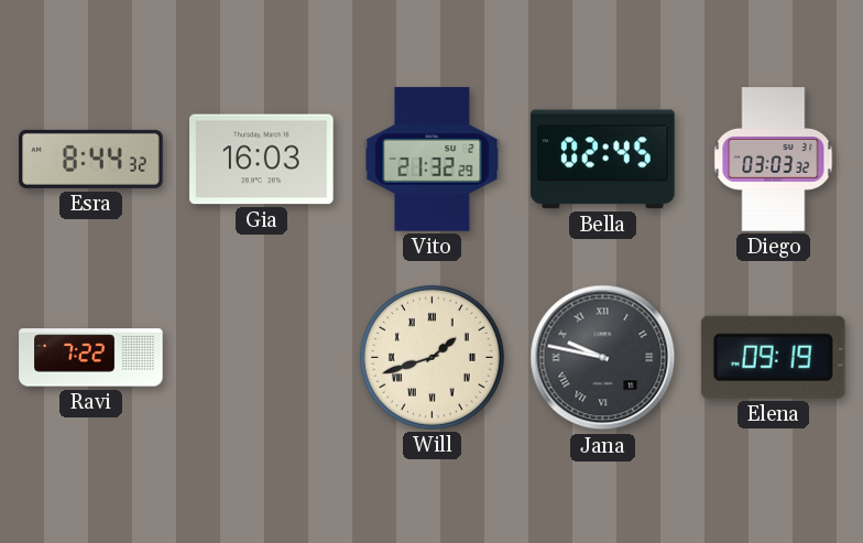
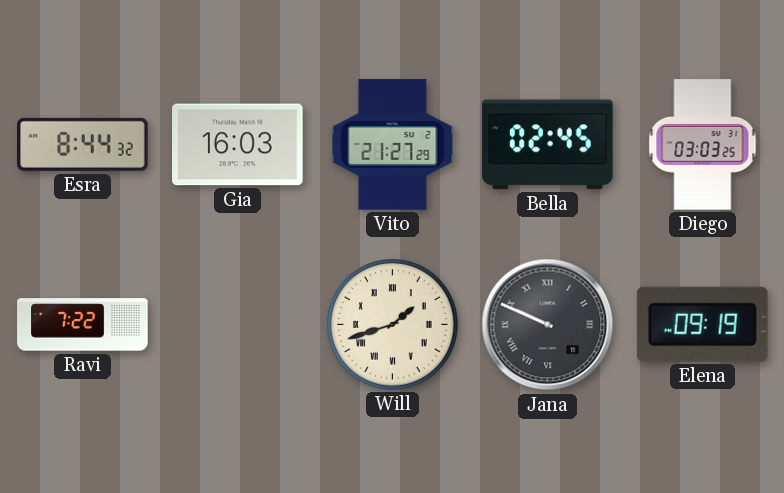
Vito: 21:32 -> 21:27 (393, 145)
Diego: 03:03:32 -> 03:03:25 (703, 145)
Jana: 9:47 -> 9:49 (548, 325)
